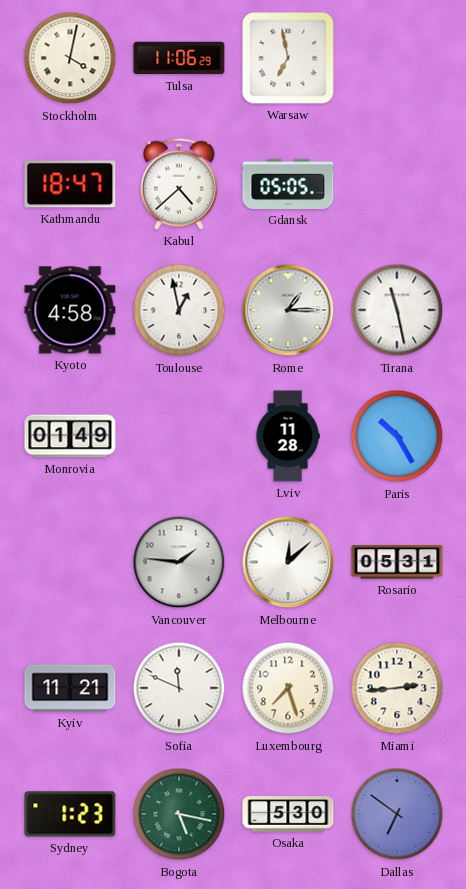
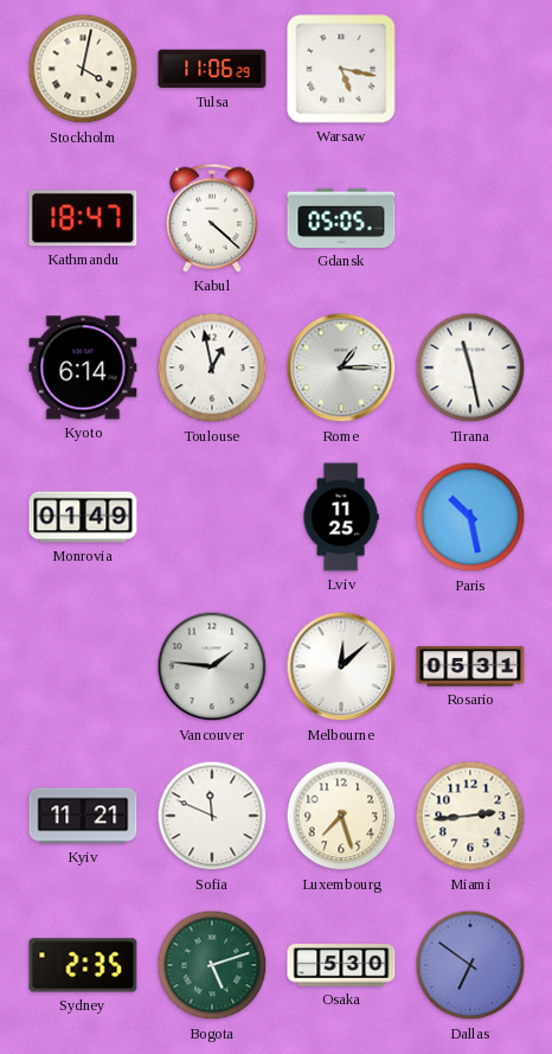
Warsaw: 6:58 -> 5:17 (341, 69)
Kabul: 4:38 -> 4:22 (212, 218)
Kyoto: 4:58 -> 6:14 (83, 368)
Lviv: 11:28 -> 11:25 (341, 517)
Paris: 10:25 -> 10:28 (470, 517)
Sydney: 1:23 -> 2:35 (83, 965)
Bogota: 5:17 -> 5:12 (212, 965)
